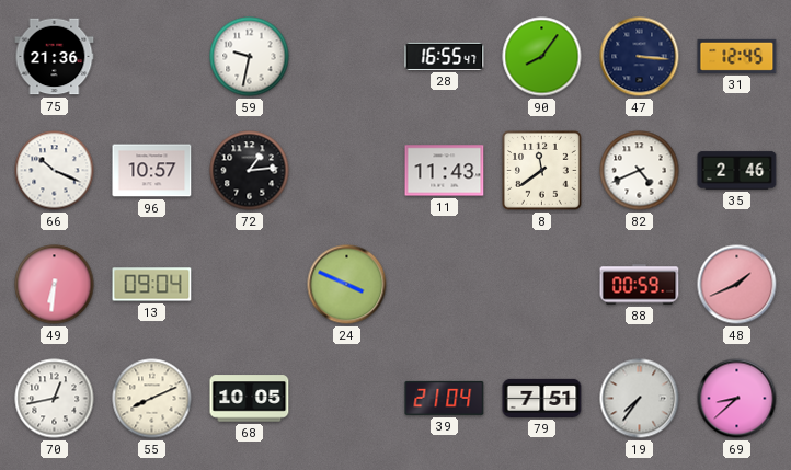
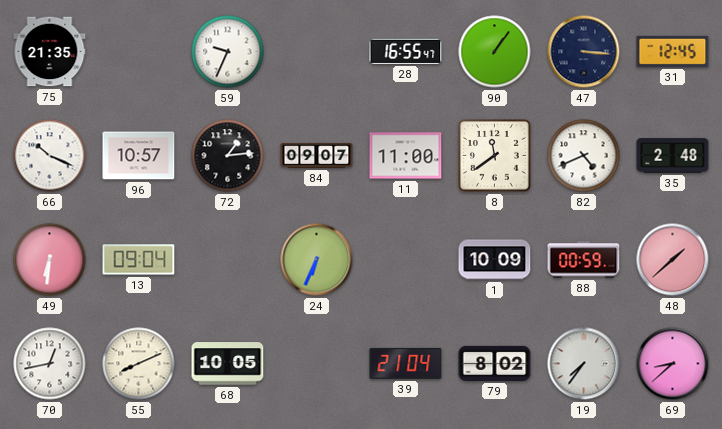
75: 21:36 -> 21:35 (50, 52)
59: 9:32 -> 9:34 (228, 52)
90: 8:06 -> 1:06 (495, 52)
84: none -> 09:07 (317, 156)
11: 11:43 -> 11:00 (406, 156)
35: 2:46 -> 2:48 (673, 156)
24: 3:49 -> 6:34 (317, 260)
1: none -> 10:09 (495, 260)
48: 1:41 -> 1:38 (673, 260)
79: 7:51 -> 8:02 (495, 363)
